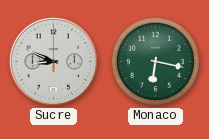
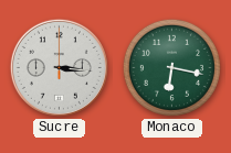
Sucre: 8:49 -> 3:16 (59, 67)
